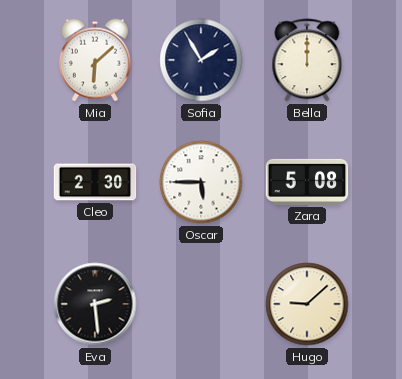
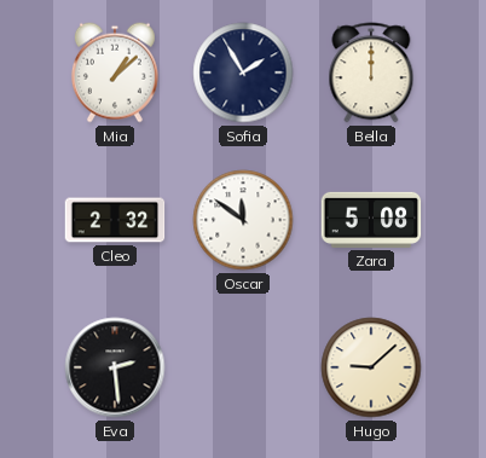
Mia: 6:08 -> 1:08 (115, 73)
Cleo: 2:30 -> 2:32 (115, 220)
Oscar: 5:45 -> 11:51 (243, 220)
